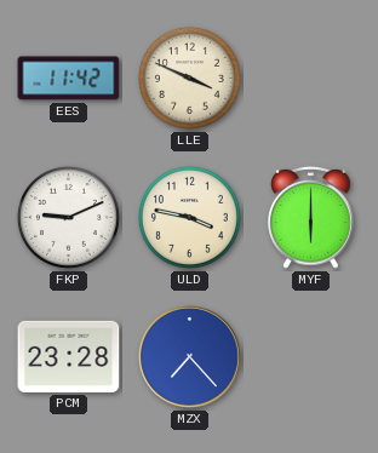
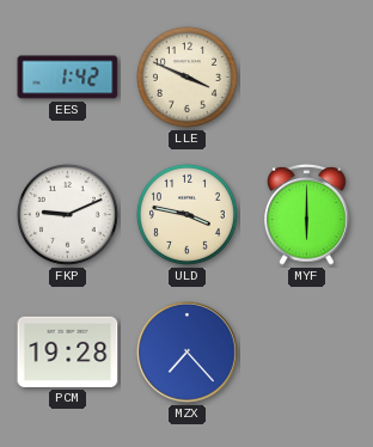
EES: 11:42 -> 1:42 (68, 78)
PCM: 23:28 -> 19:28 (68, 351)
